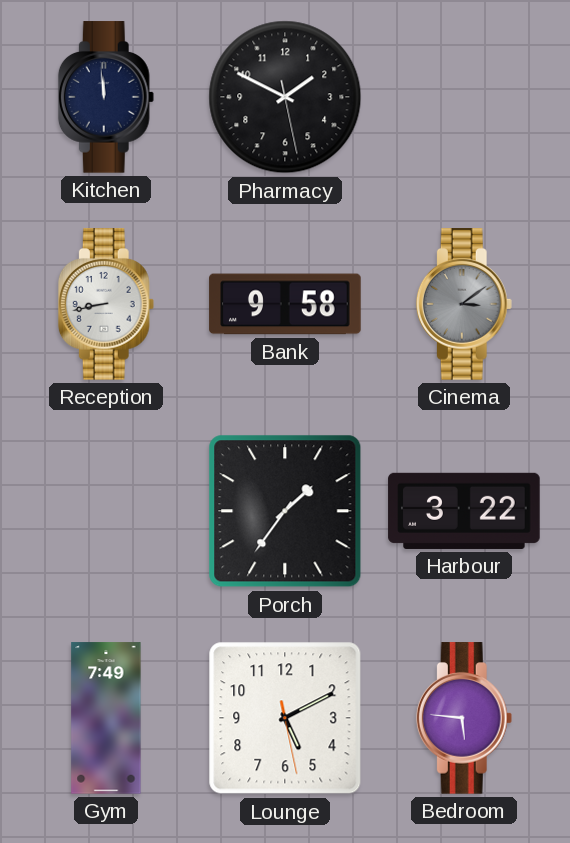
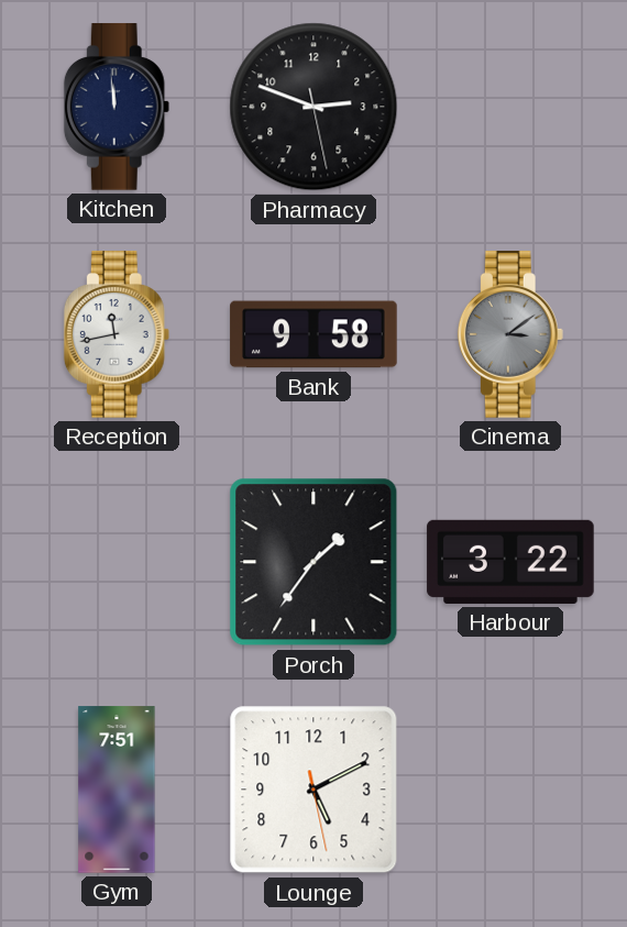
Pharmacy: 1:49 -> 2:48 (313, 107)
Reception: 8:43 -> 11:43 (117, 334)
Gym: 7:49 -> 7:51 (117, 790)
Bedroom: 5:46 -> none (464, 718)
